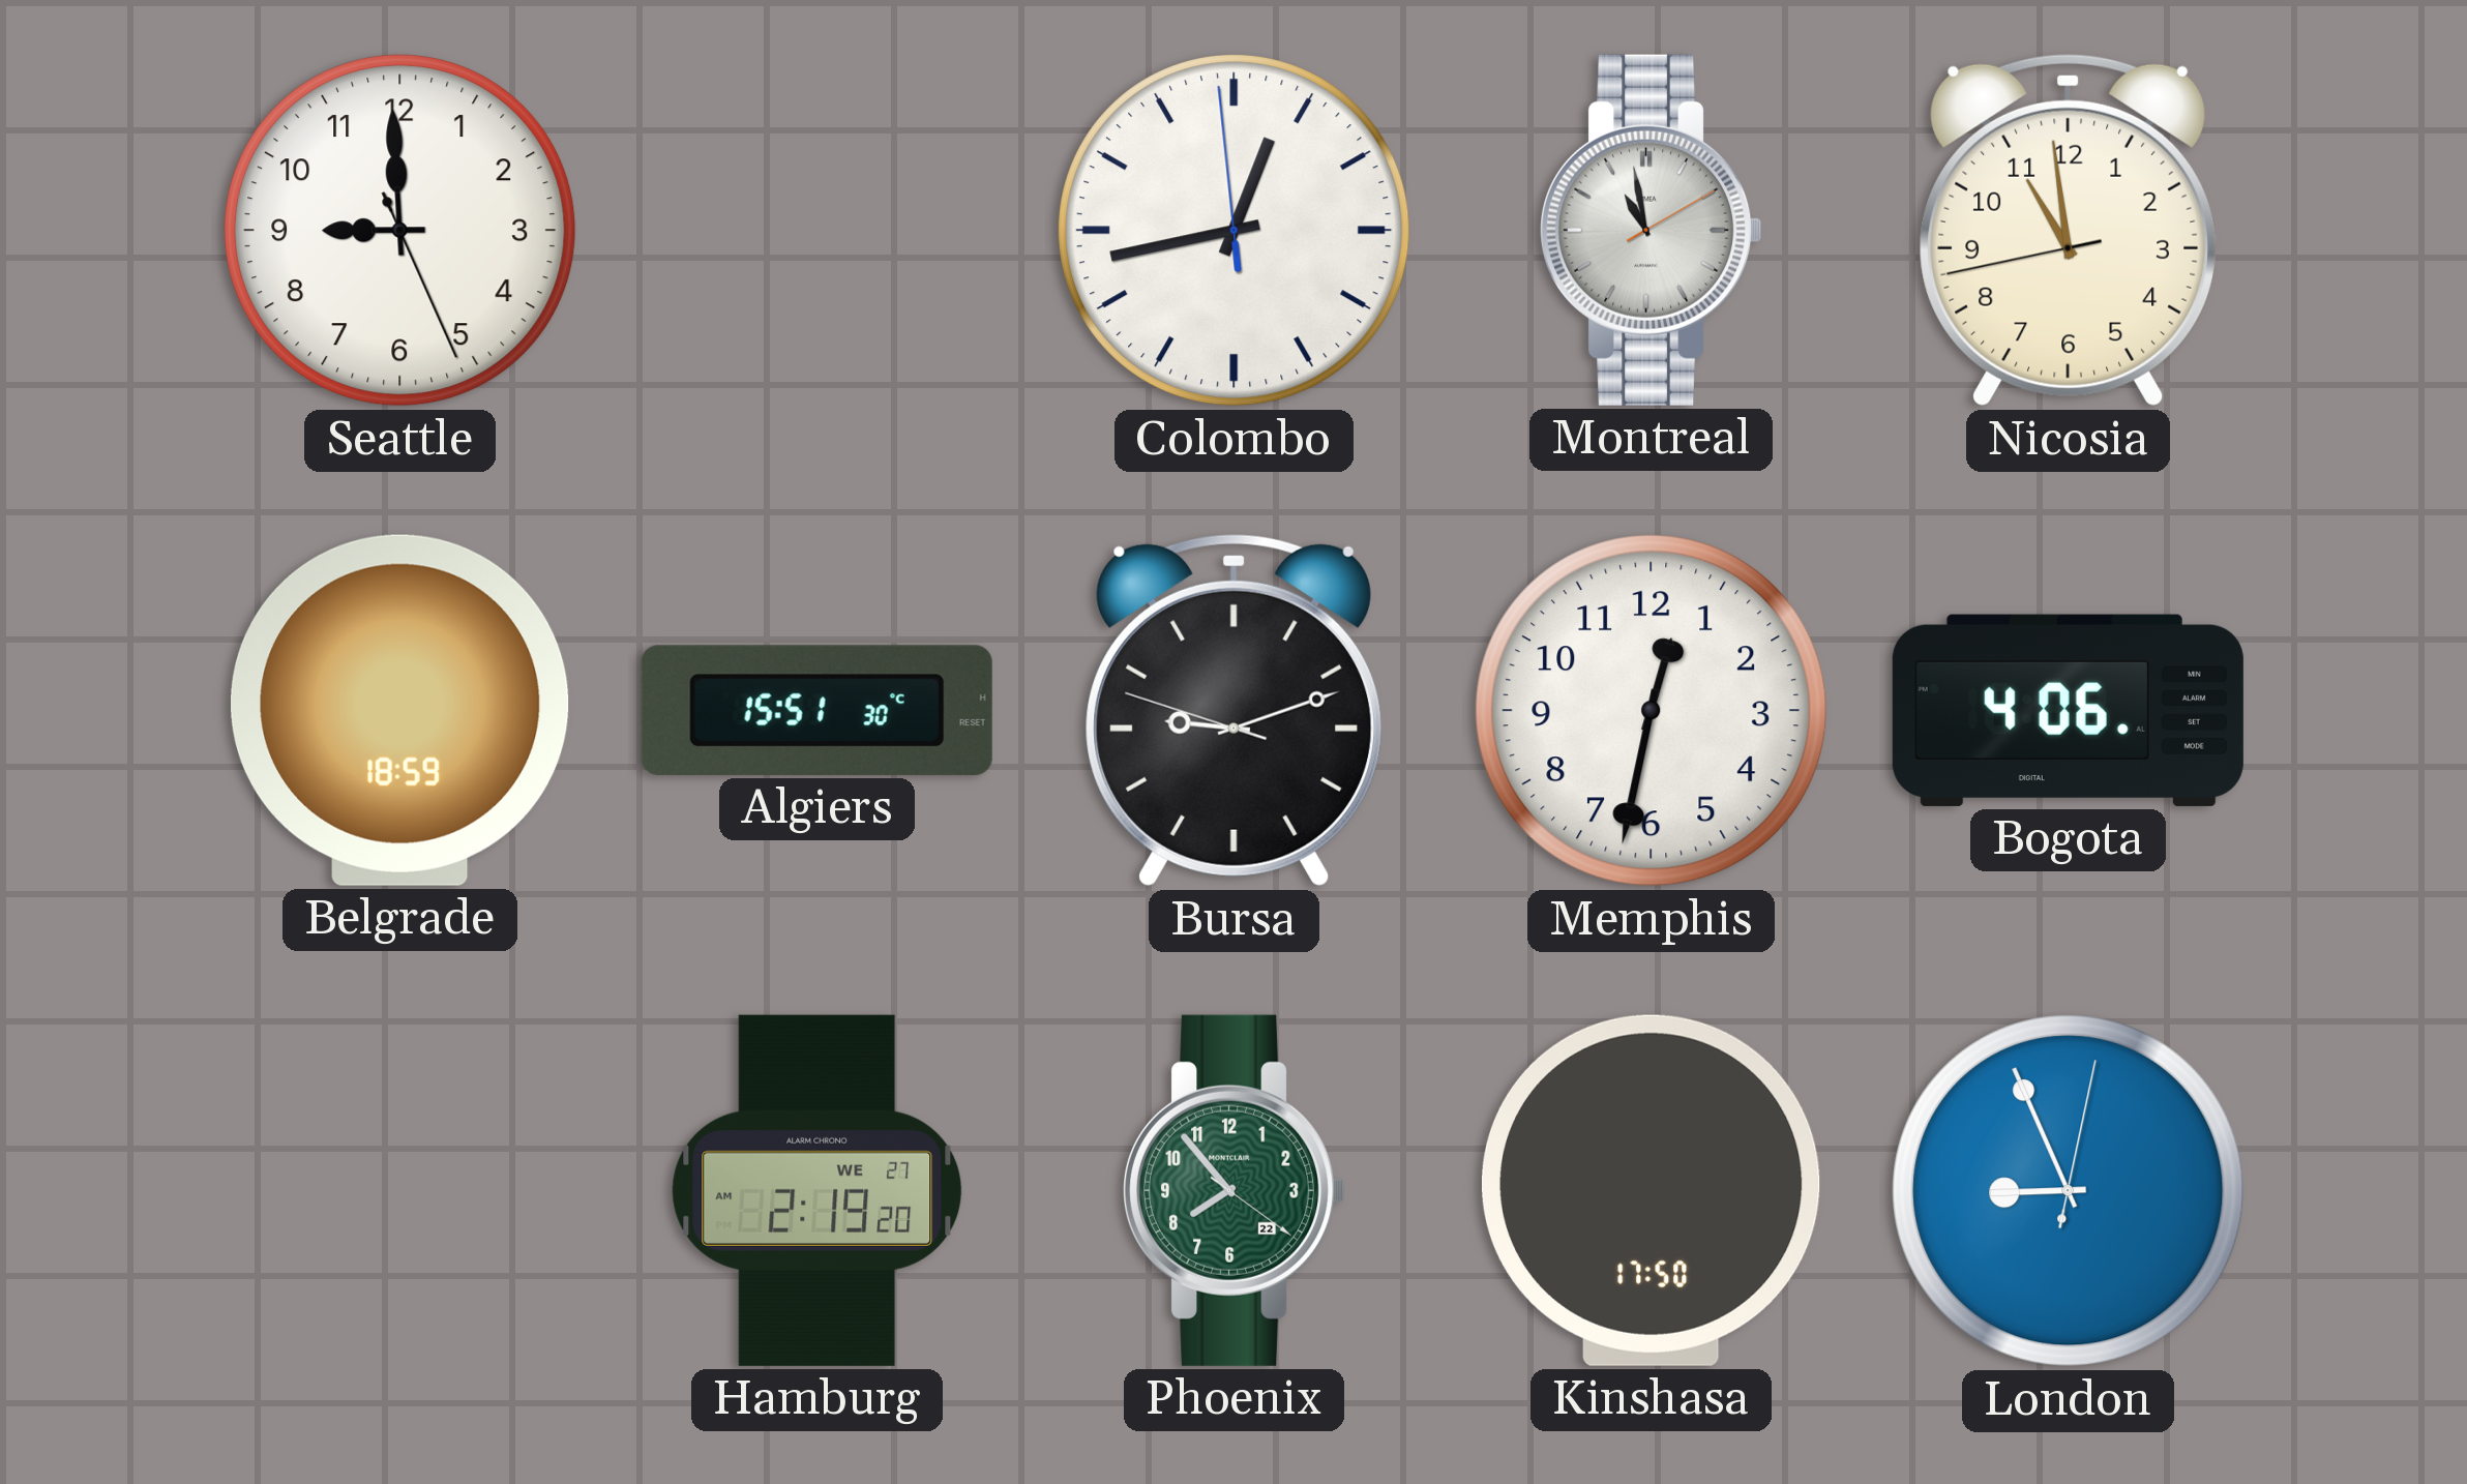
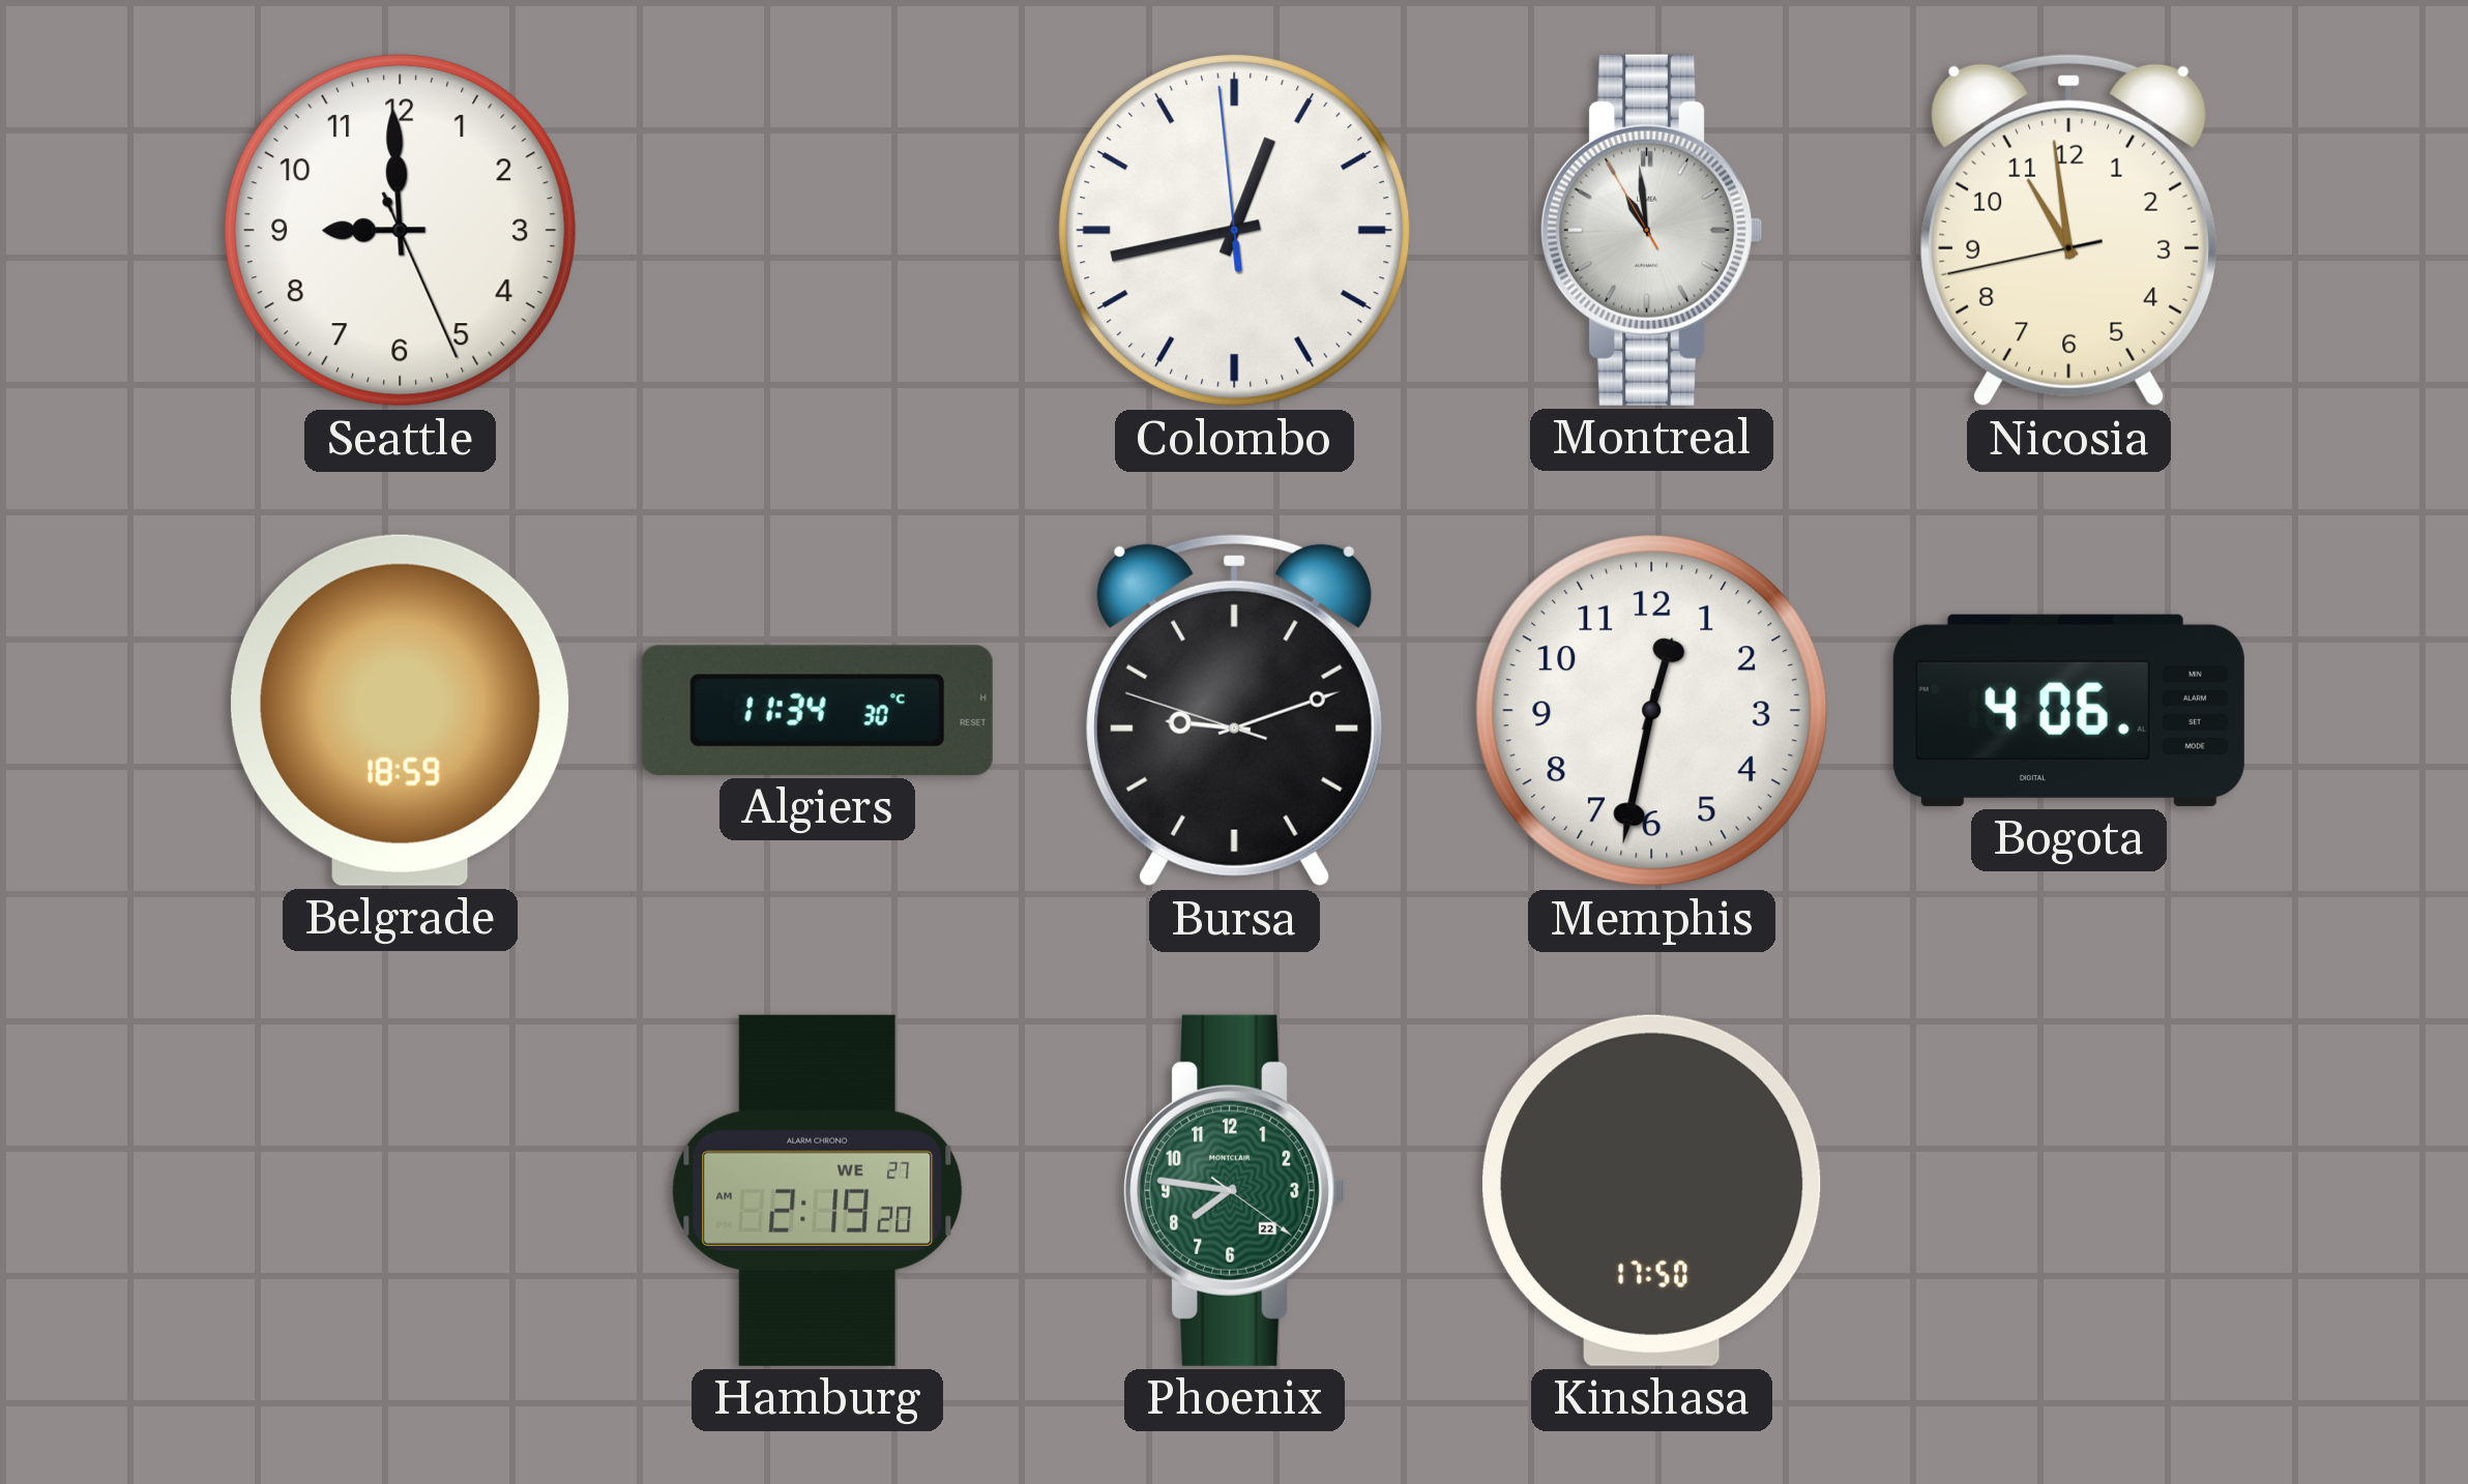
Montreal: 10:58:10 -> 10:58:55 (1652, 230)
Algiers: 15:51 -> 11:34 (817, 710)
Phoenix: 7:53 -> 7:46 (1235, 1190)
London: 8:56 -> none (2069, 1191)
